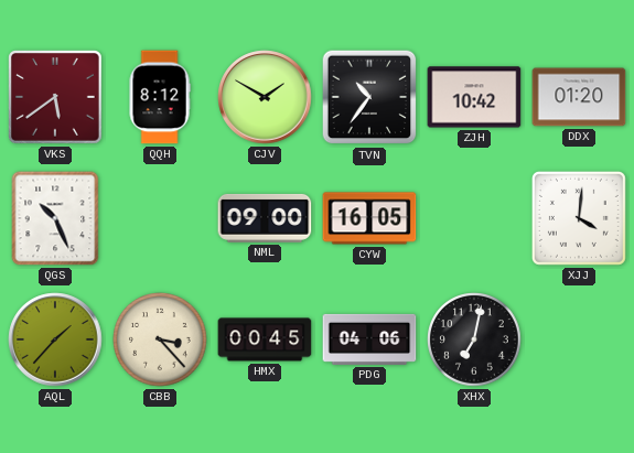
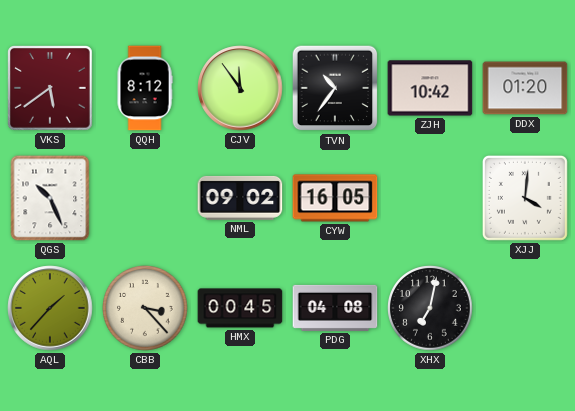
CJV: 1:50 -> 11:54 (240, 88)
NML: 09:00 -> 09:02 (240, 198)
PDG: 04:06 -> 04:08 (335, 308)
